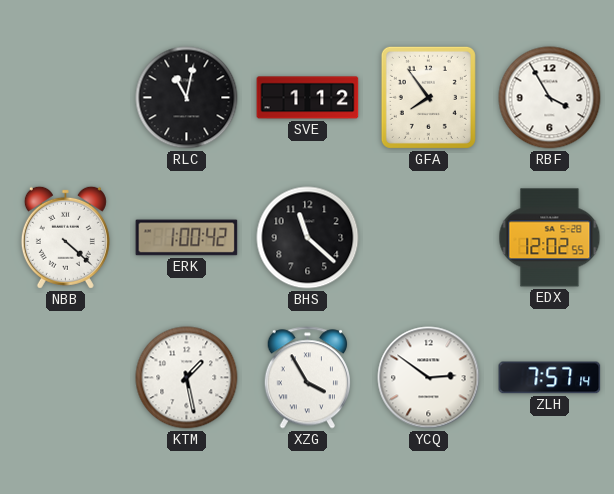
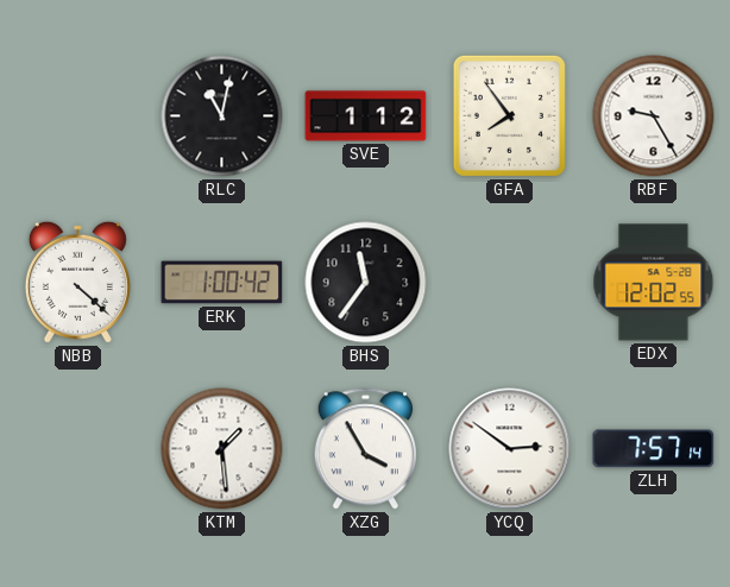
RBF: 3:55 -> 9:25 (654, 116)
BHS: 11:22 -> 11:36 (366, 283)
KTM: 1:28 -> 1:29 (222, 449)
